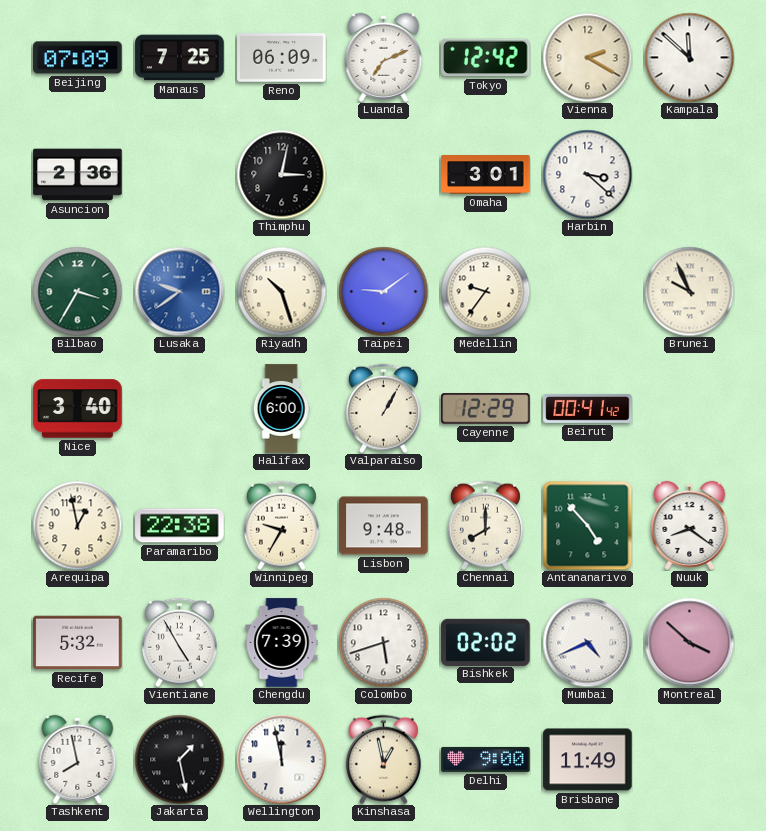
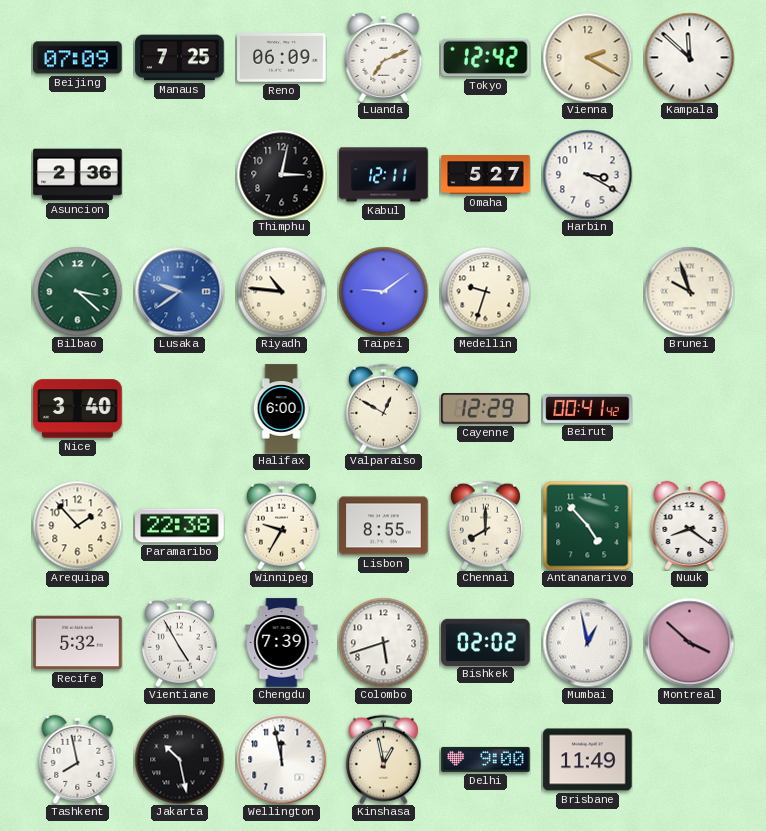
Kabul: none -> 12:11 (384, 175)
Omaha: 3:01 -> 5:27 (486, 175)
Harbin: 3:22 -> 3:20 (587, 174)
Bilbao: 3:35 -> 3:22 (77, 291)
Riyadh: 10:27 -> 10:46 (281, 291)
Medellin: 9:36 -> 9:33 (485, 291)
Brunei: 9:56 -> 9:57 (689, 291)
Valparaiso: 1:05 -> 12:50 (383, 408)
Arequipa: 12:58 -> 1:53 (77, 525)
Lisbon: 9:48 -> 8:55 (384, 526)
Mumbai: 4:41 -> 12:58 (587, 642)
Jakarta: 1:28 -> 10:28 (179, 759)
